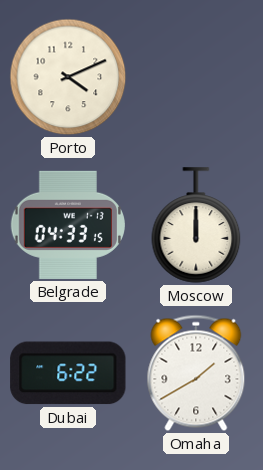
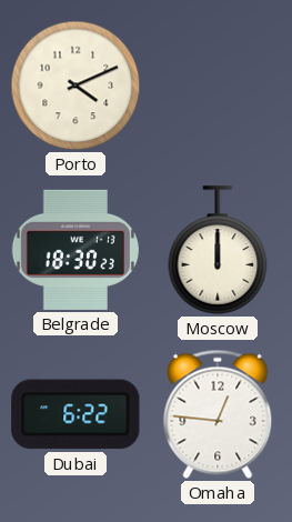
Belgrade: 04:33 -> 18:30 (75, 250)
Omaha: 1:40 -> 12:46 (218, 414)
